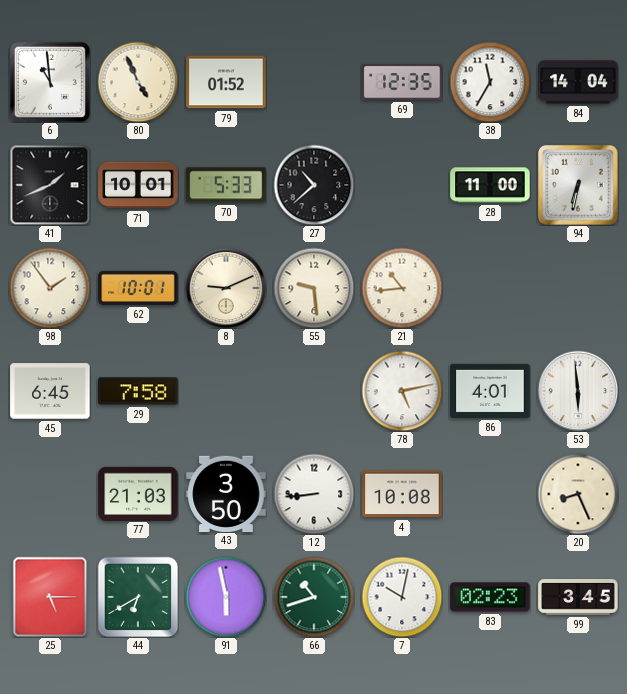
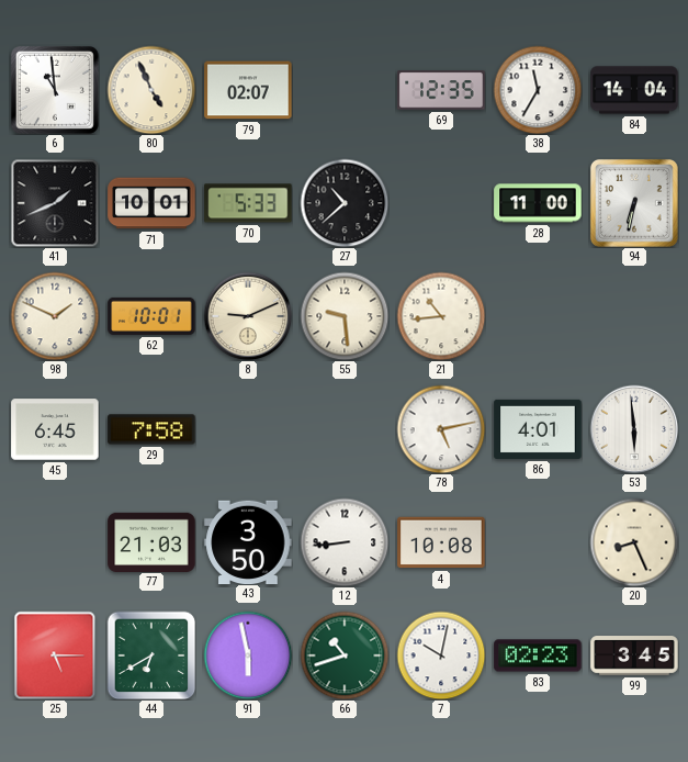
79: 01:52 -> 02:07 (248, 90)
98: 1:54 -> 1:49 (55, 316)
